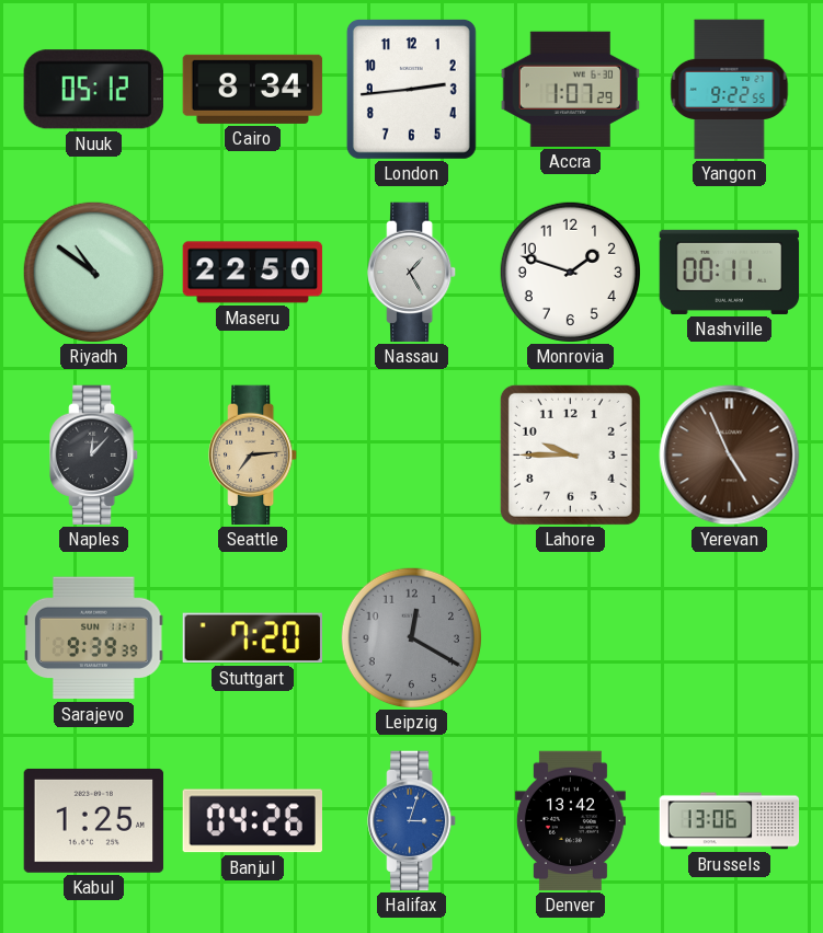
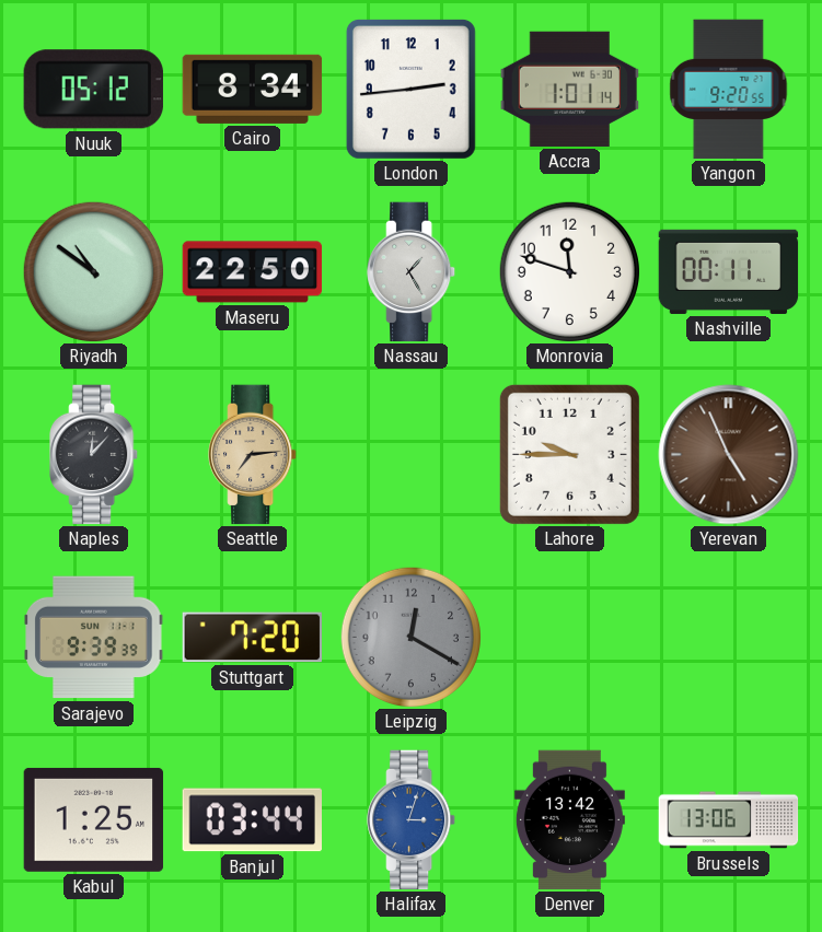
Accra: 1:07 -> 1:01 (570, 89)
Yangon: 9:22 -> 9:20 (729, 90)
Monrovia: 1:48 -> 11:48 (569, 271)
Banjul: 04:26 -> 03:44 (252, 820)
